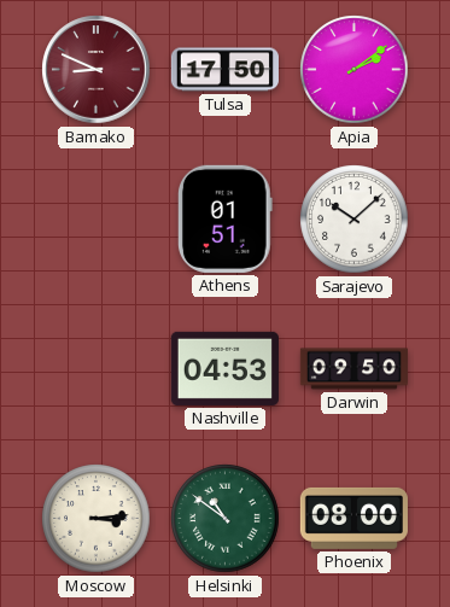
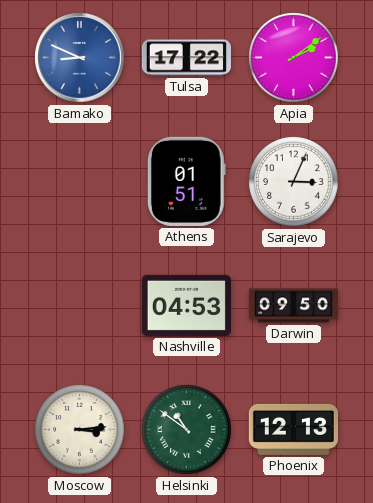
Bamako dial: burgundy -> blue (80, 58)
Tulsa: 17:50 -> 17:22 (186, 58)
Sarajevo: 10:08 -> 3:04 (294, 182)
Phoenix: 08:00 -> 12:13 (293, 429)
